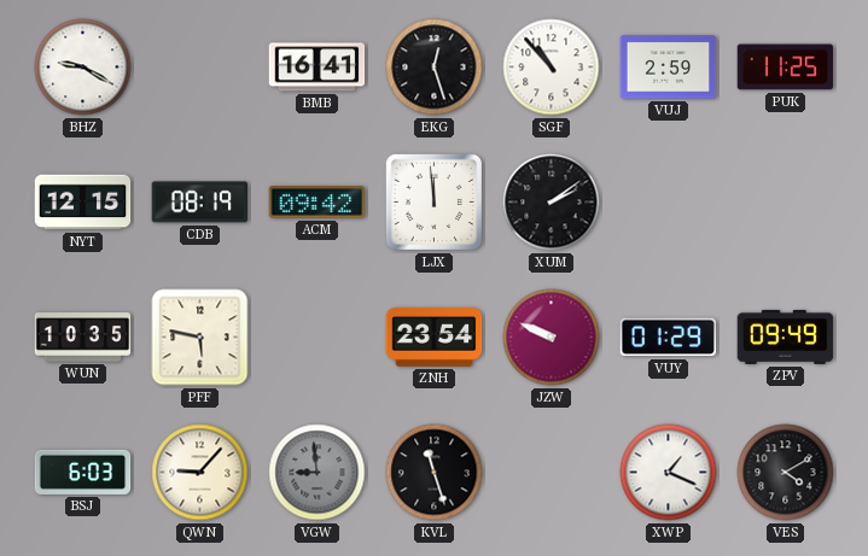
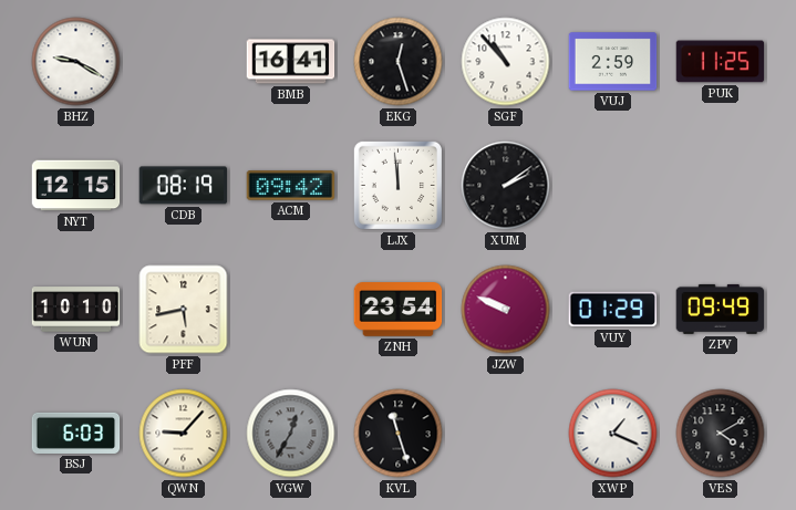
WUN: 10:35 -> 10:10 (76, 310)
PFF: 5:47 -> 5:43 (184, 310)
VGW: 8:59 -> 12:35 (291, 434)
